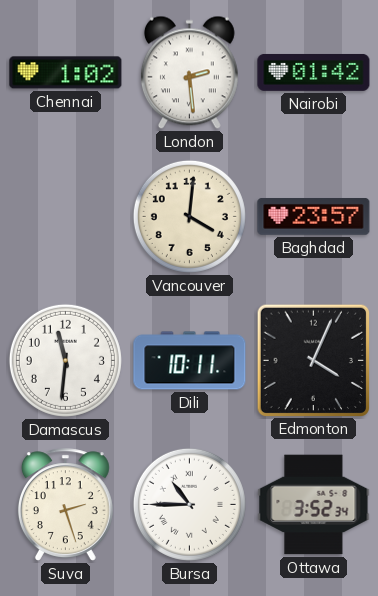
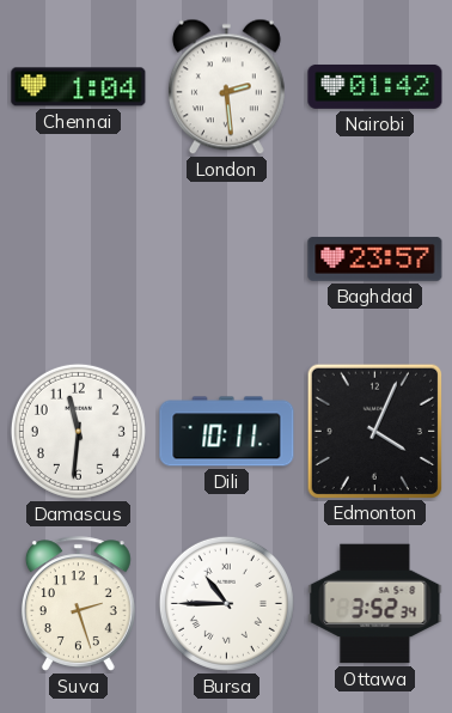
Chennai: 1:02 -> 1:04 (79, 87)
Vancouver: 4:01 -> none (189, 216)
